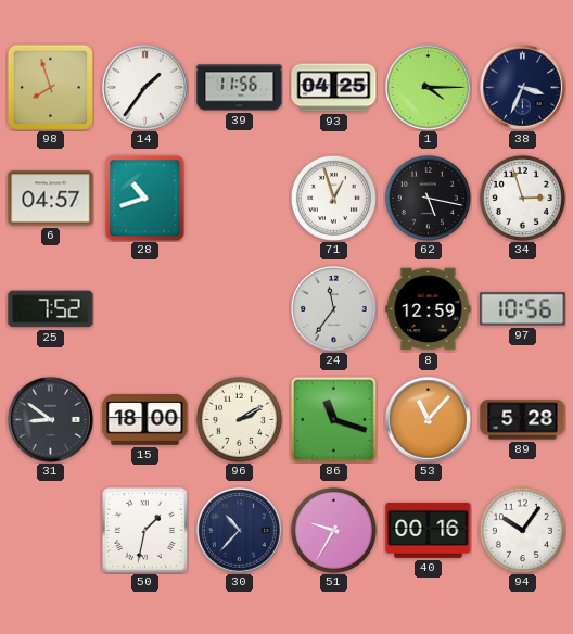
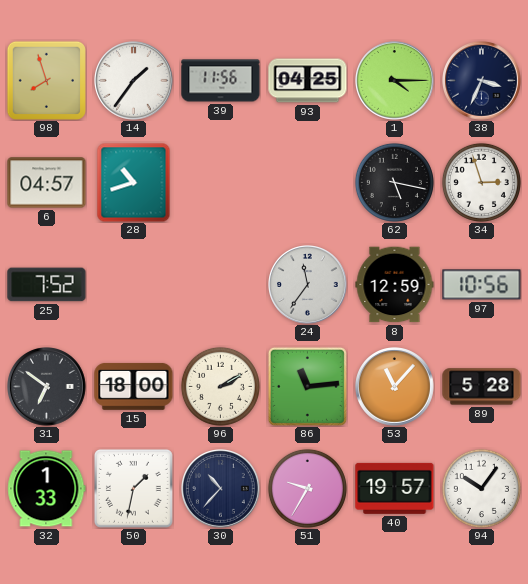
71: 12:57 -> none (333, 198)
31: 8:51 -> 6:51 (47, 387)
86: 11:18 -> 11:14 (307, 386)
32: none -> 1:33 (47, 489)
40: 00:16 -> 19:57 (395, 488)
